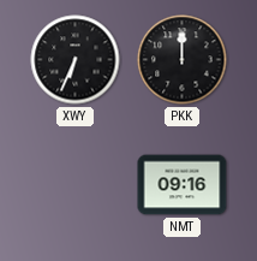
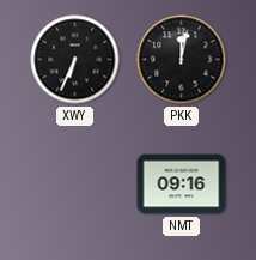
PKK: 12:00 -> 12:02 (182, 60)
